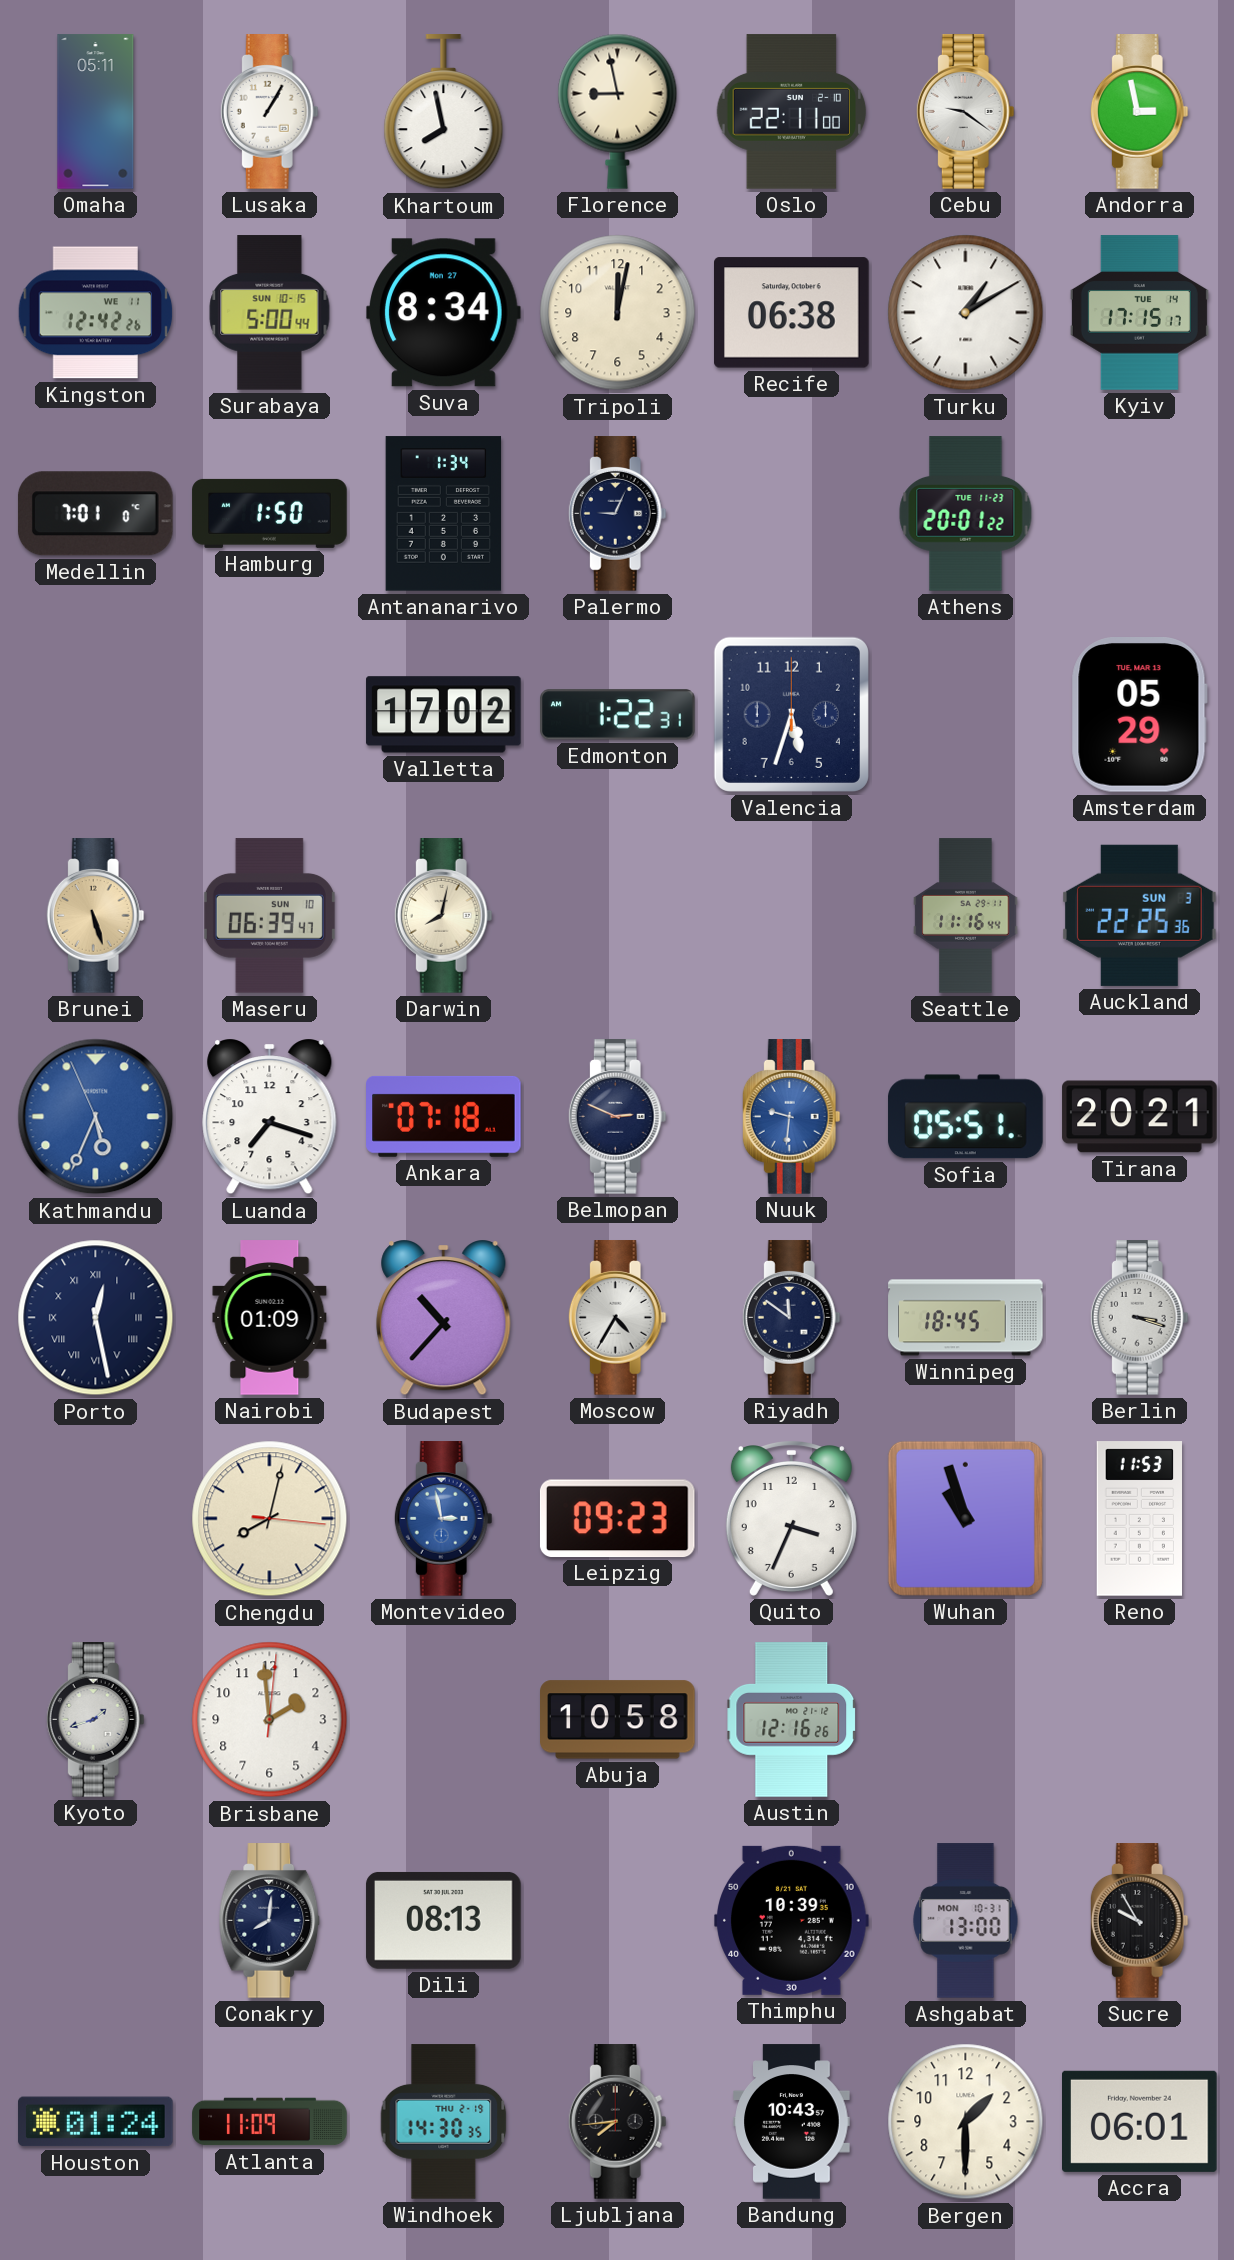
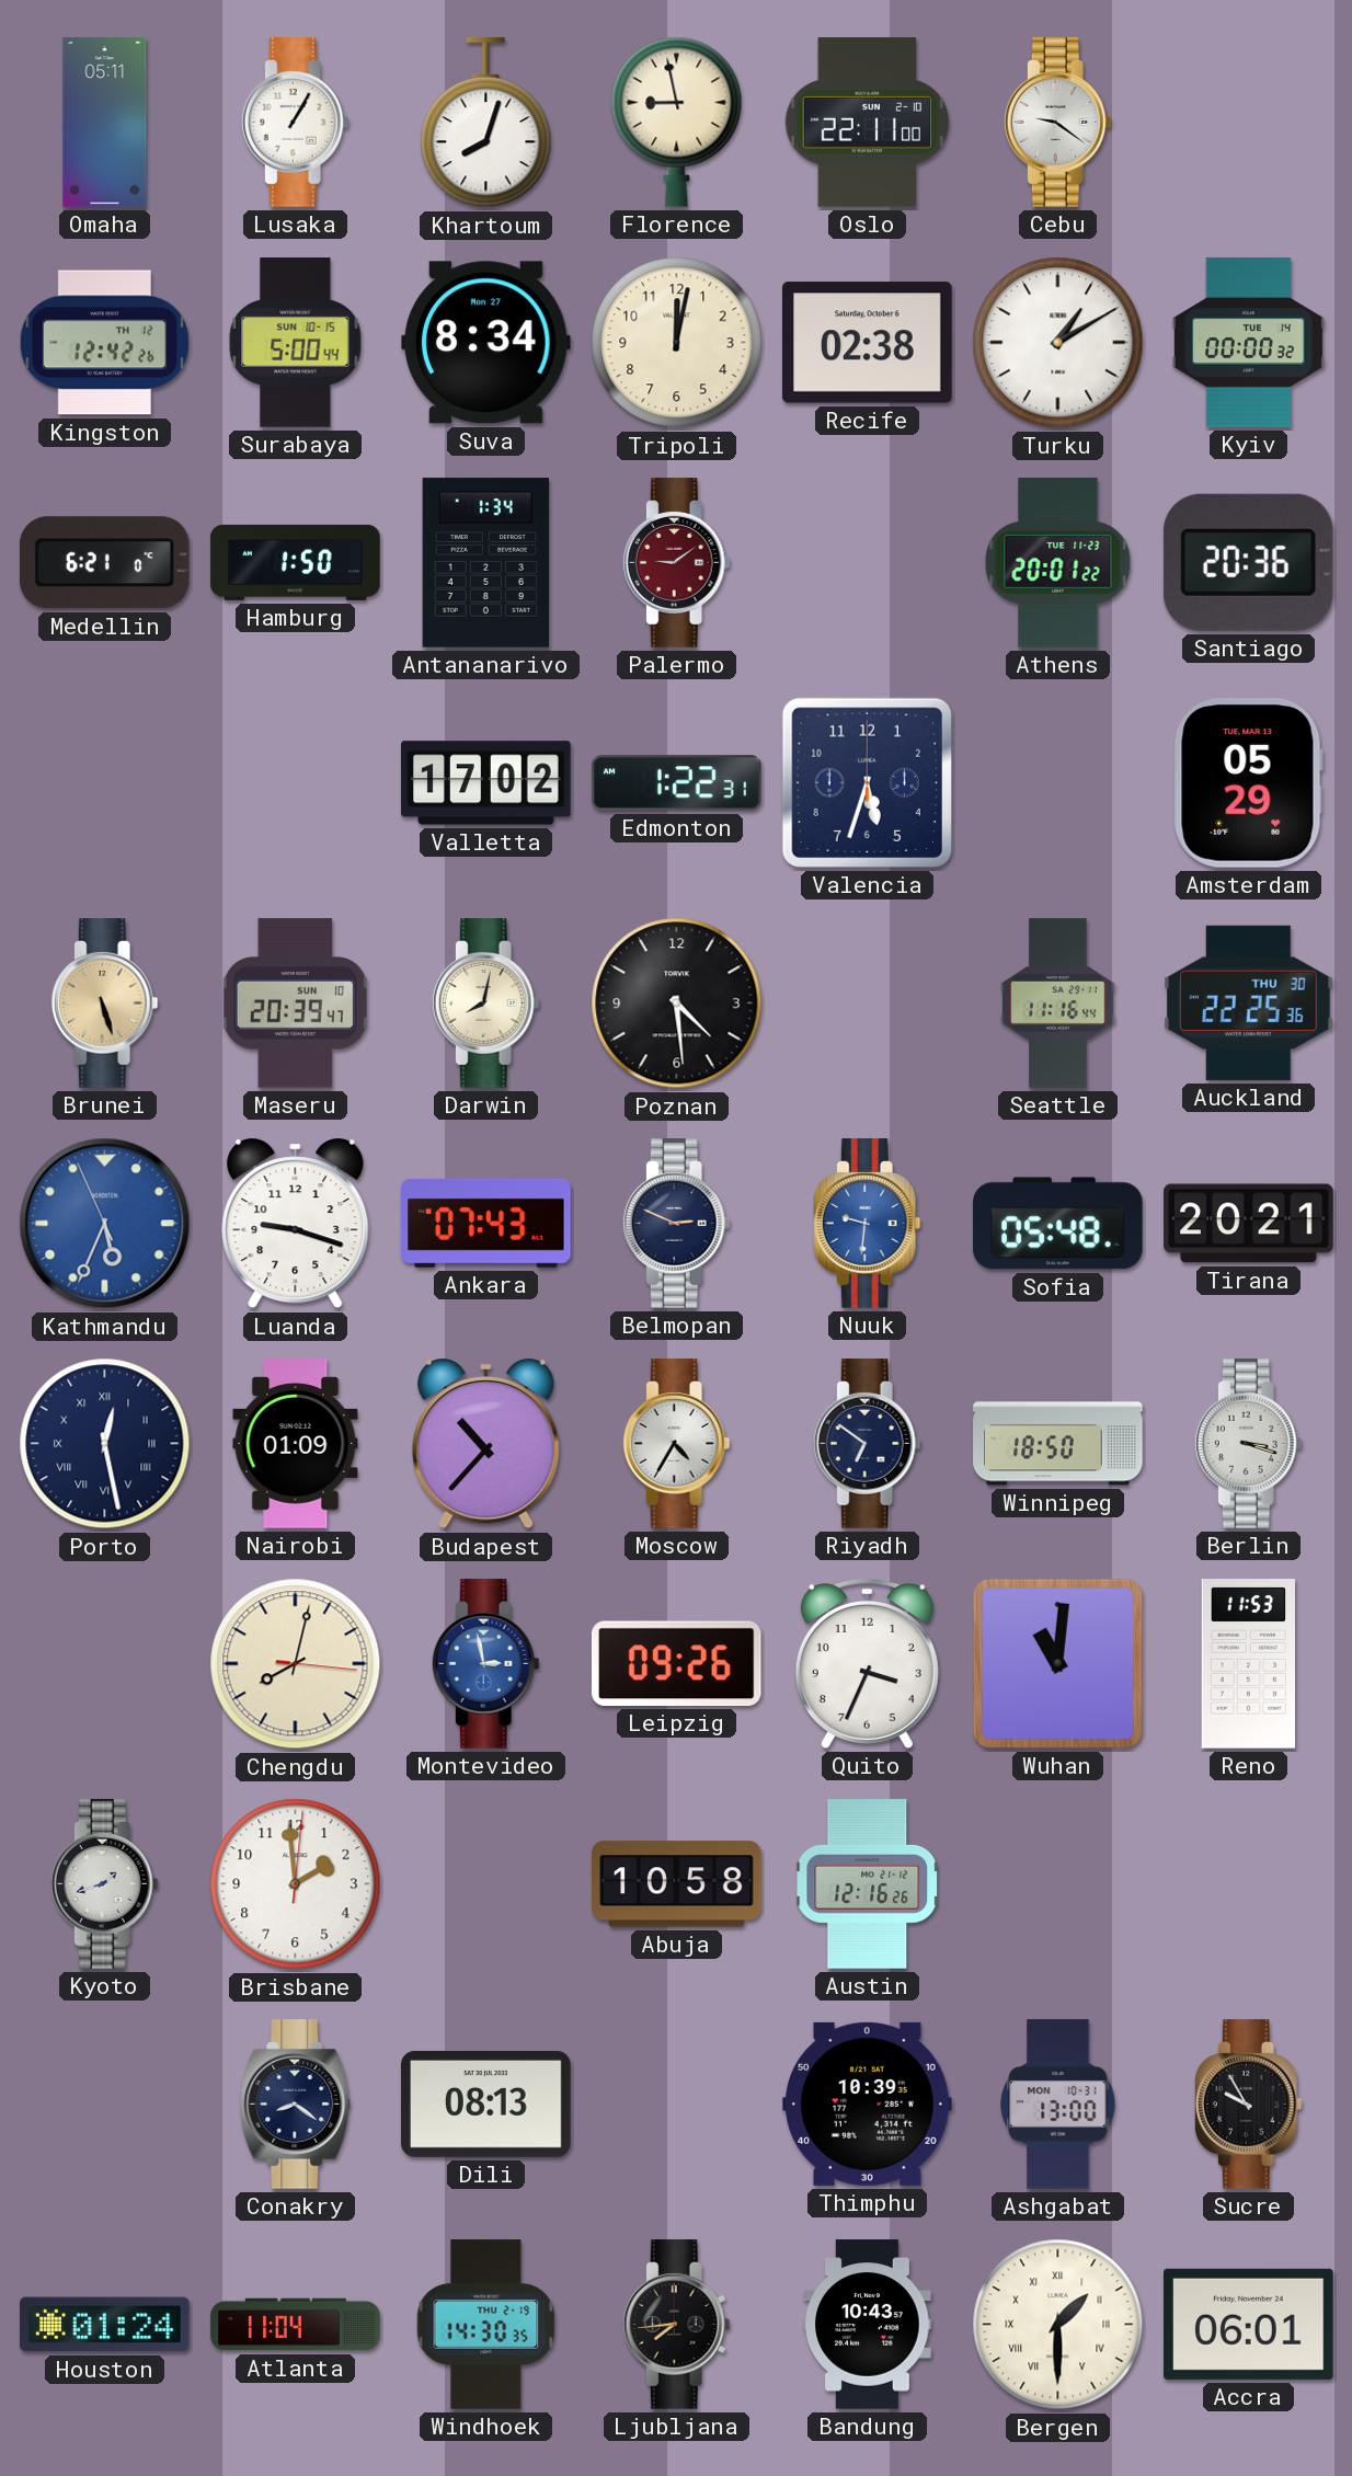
Khartoum: 7:58 -> 8:03 (486, 123)
Andorra: 2:58 -> none (1139, 112)
Kingston date: WE 11 -> TH 12 (105, 343)
Recife: 06:38 -> 02:38 (868, 343)
Kyiv: 17:15 -> 00:00 (1248, 343)
Medellin: 7:01 -> 6:21 (104, 563)
Palermo: 9:04 -> 9:09 (676, 563)
Palermo dial: navy -> burgundy (676, 563)
Santiago: none -> 20:36 (1248, 562)
Maseru: 06:39 -> 20:39 (295, 1004)
Poznan: none -> 4:29 (677, 1004)
Auckland date: SUN 3 -> THU 30 (1249, 1002)
Luanda: 7:18 -> 9:18 (296, 1224)
Ankara: 07:18 -> 07:43 (486, 1223)
Sofia: 05:51 -> 05:48 (1058, 1224)
Riyadh: 11:51 -> 6:51 (867, 1444)
Winnipeg: 18:45 -> 18:50 (1058, 1444)
Leipzig: 09:23 -> 09:26 (676, 1663)
Wuhan: 10:57 -> 11:01 (1057, 1663)
Conakry: 8:01 -> 8:21 (296, 2105)
Atlanta: 11:09 -> 11:04 (296, 2325)
Bergen numerals: Arabic -> Roman (1058, 2325)
